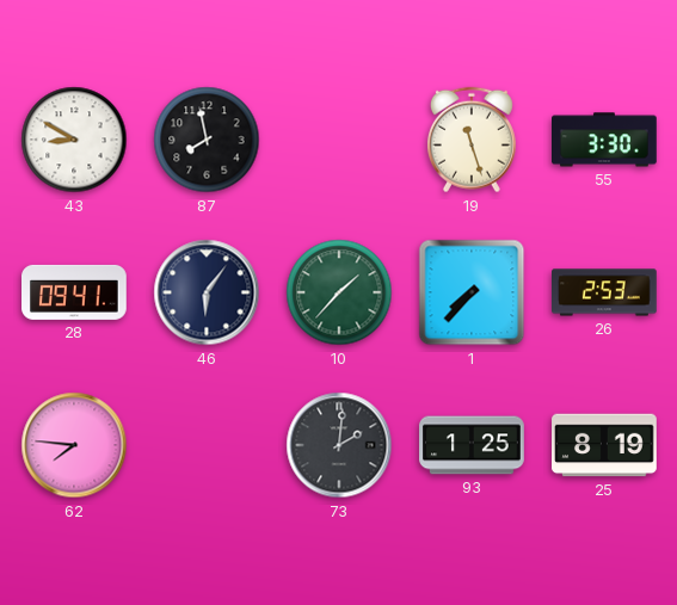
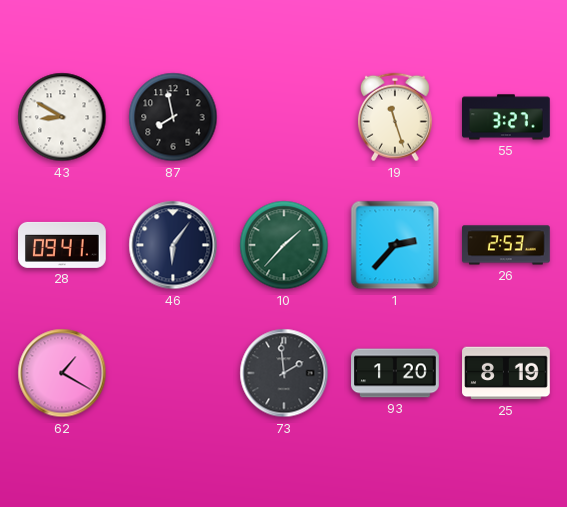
55: 3:30 -> 3:27 (507, 117)
1: 7:37 -> 2:37 (395, 245)
62: 7:46 -> 1:20 (62, 373)
73: 2:01 -> 1:59 (284, 373)
93: 1:25 -> 1:20 (395, 373)
